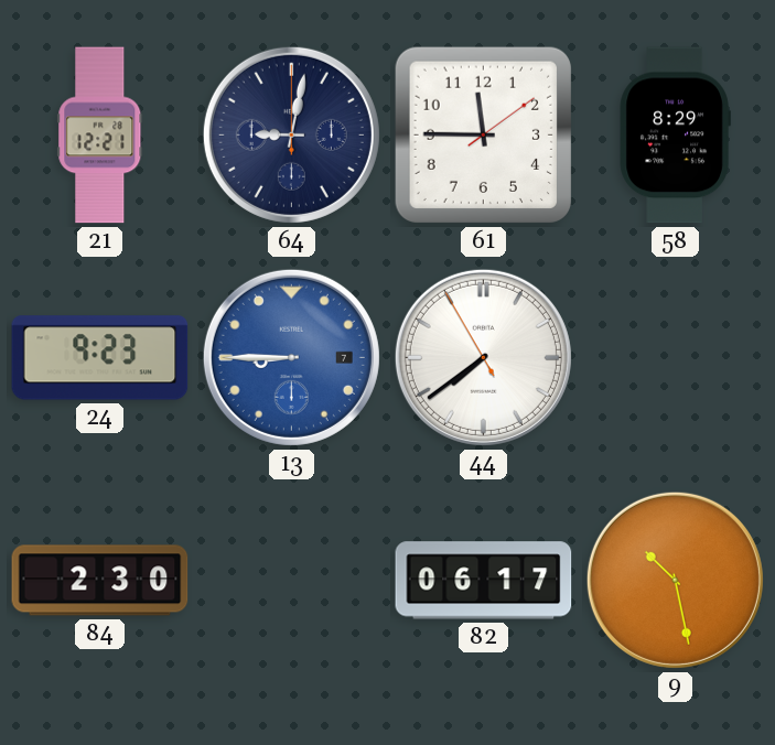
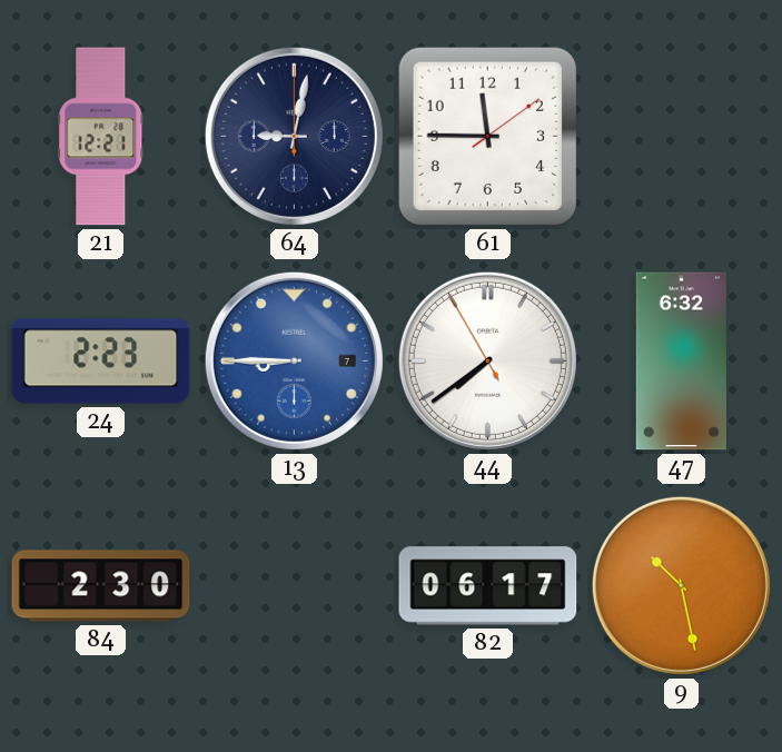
58: 8:29 -> none (675, 136)
24: 9:23 -> 2:23 (101, 362)
47: none -> 6:32 (681, 362)
